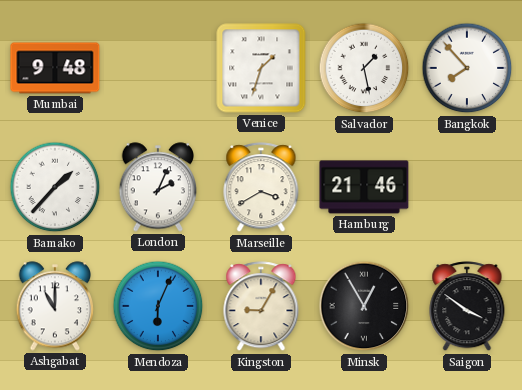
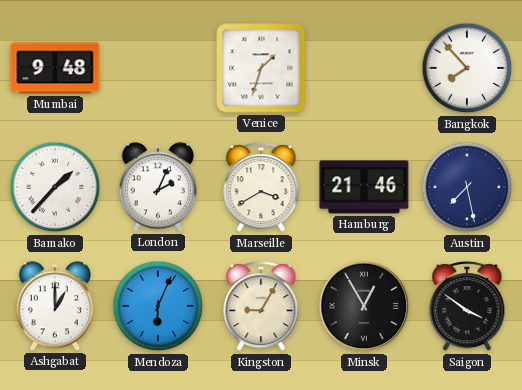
Salvador: 1:28 -> none (364, 68)
Austin: none -> 7:28 (467, 187)
Ashgabat: 11:00 -> 1:00 (55, 306)
